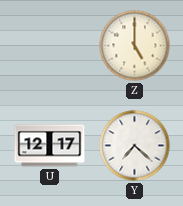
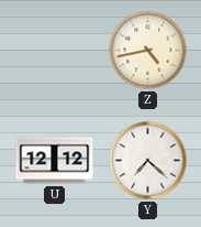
Z: 5:00 -> 4:43 (148, 51)
U: 12:17 -> 12:12 (55, 161)
